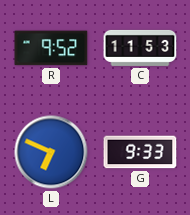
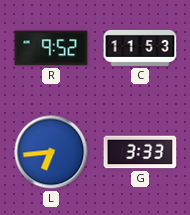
L: 6:49 -> 6:44 (51, 152)
G: 9:33 -> 3:33 (140, 152)
